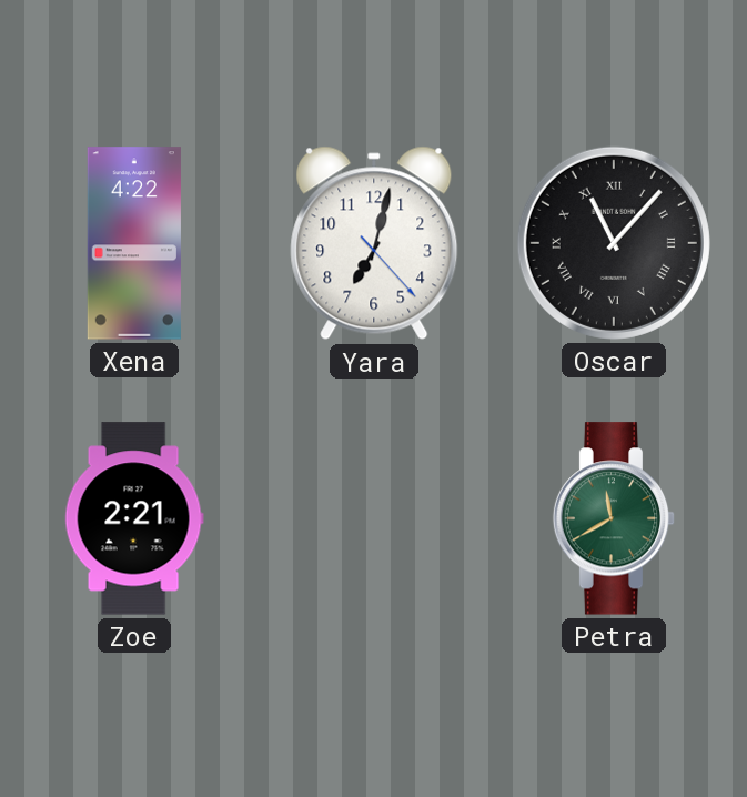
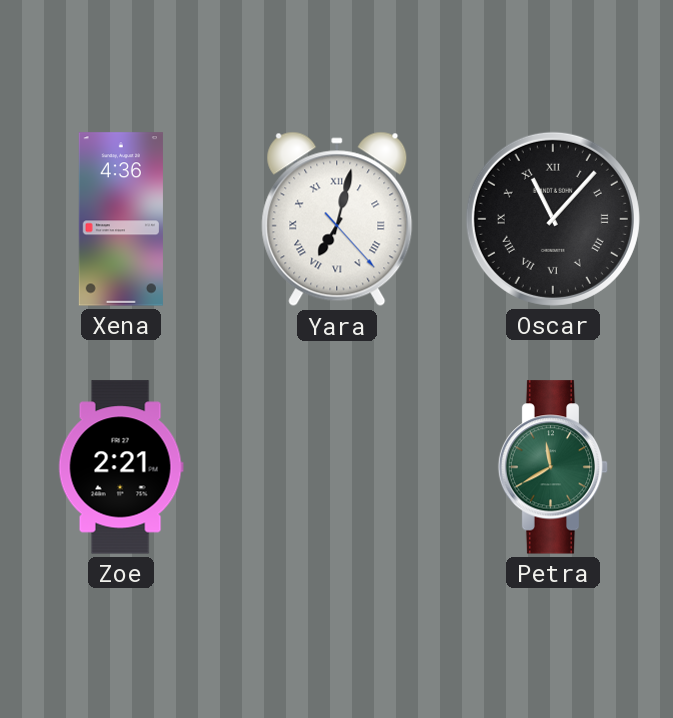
Xena: 4:22 -> 4:36 (121, 219)
Yara numerals: Arabic -> Roman (337, 219)
